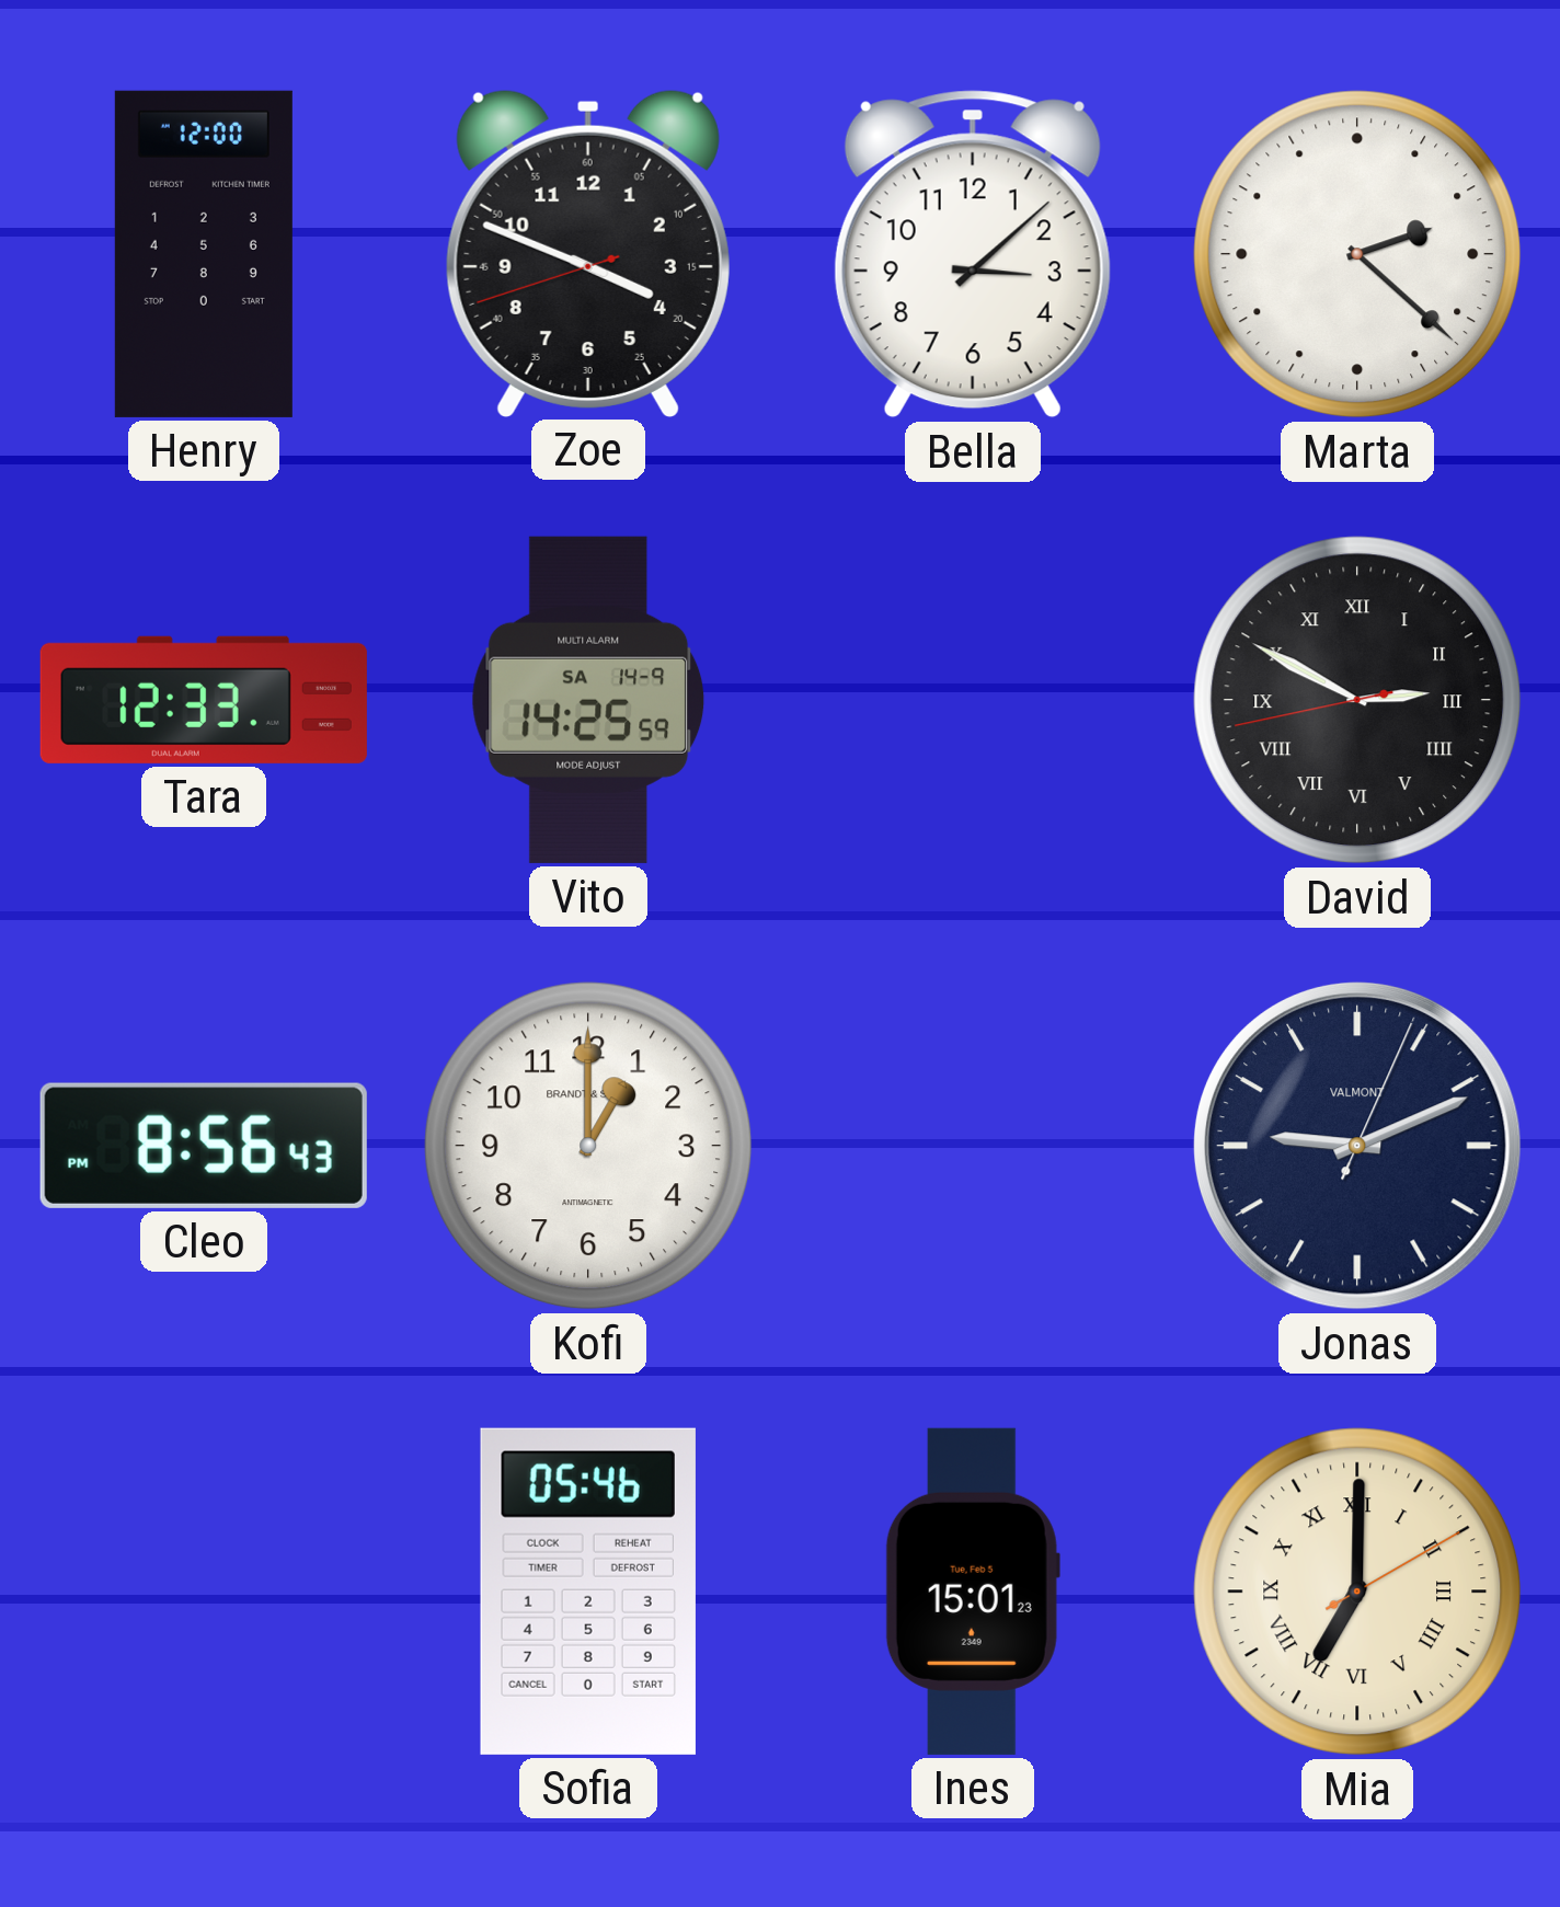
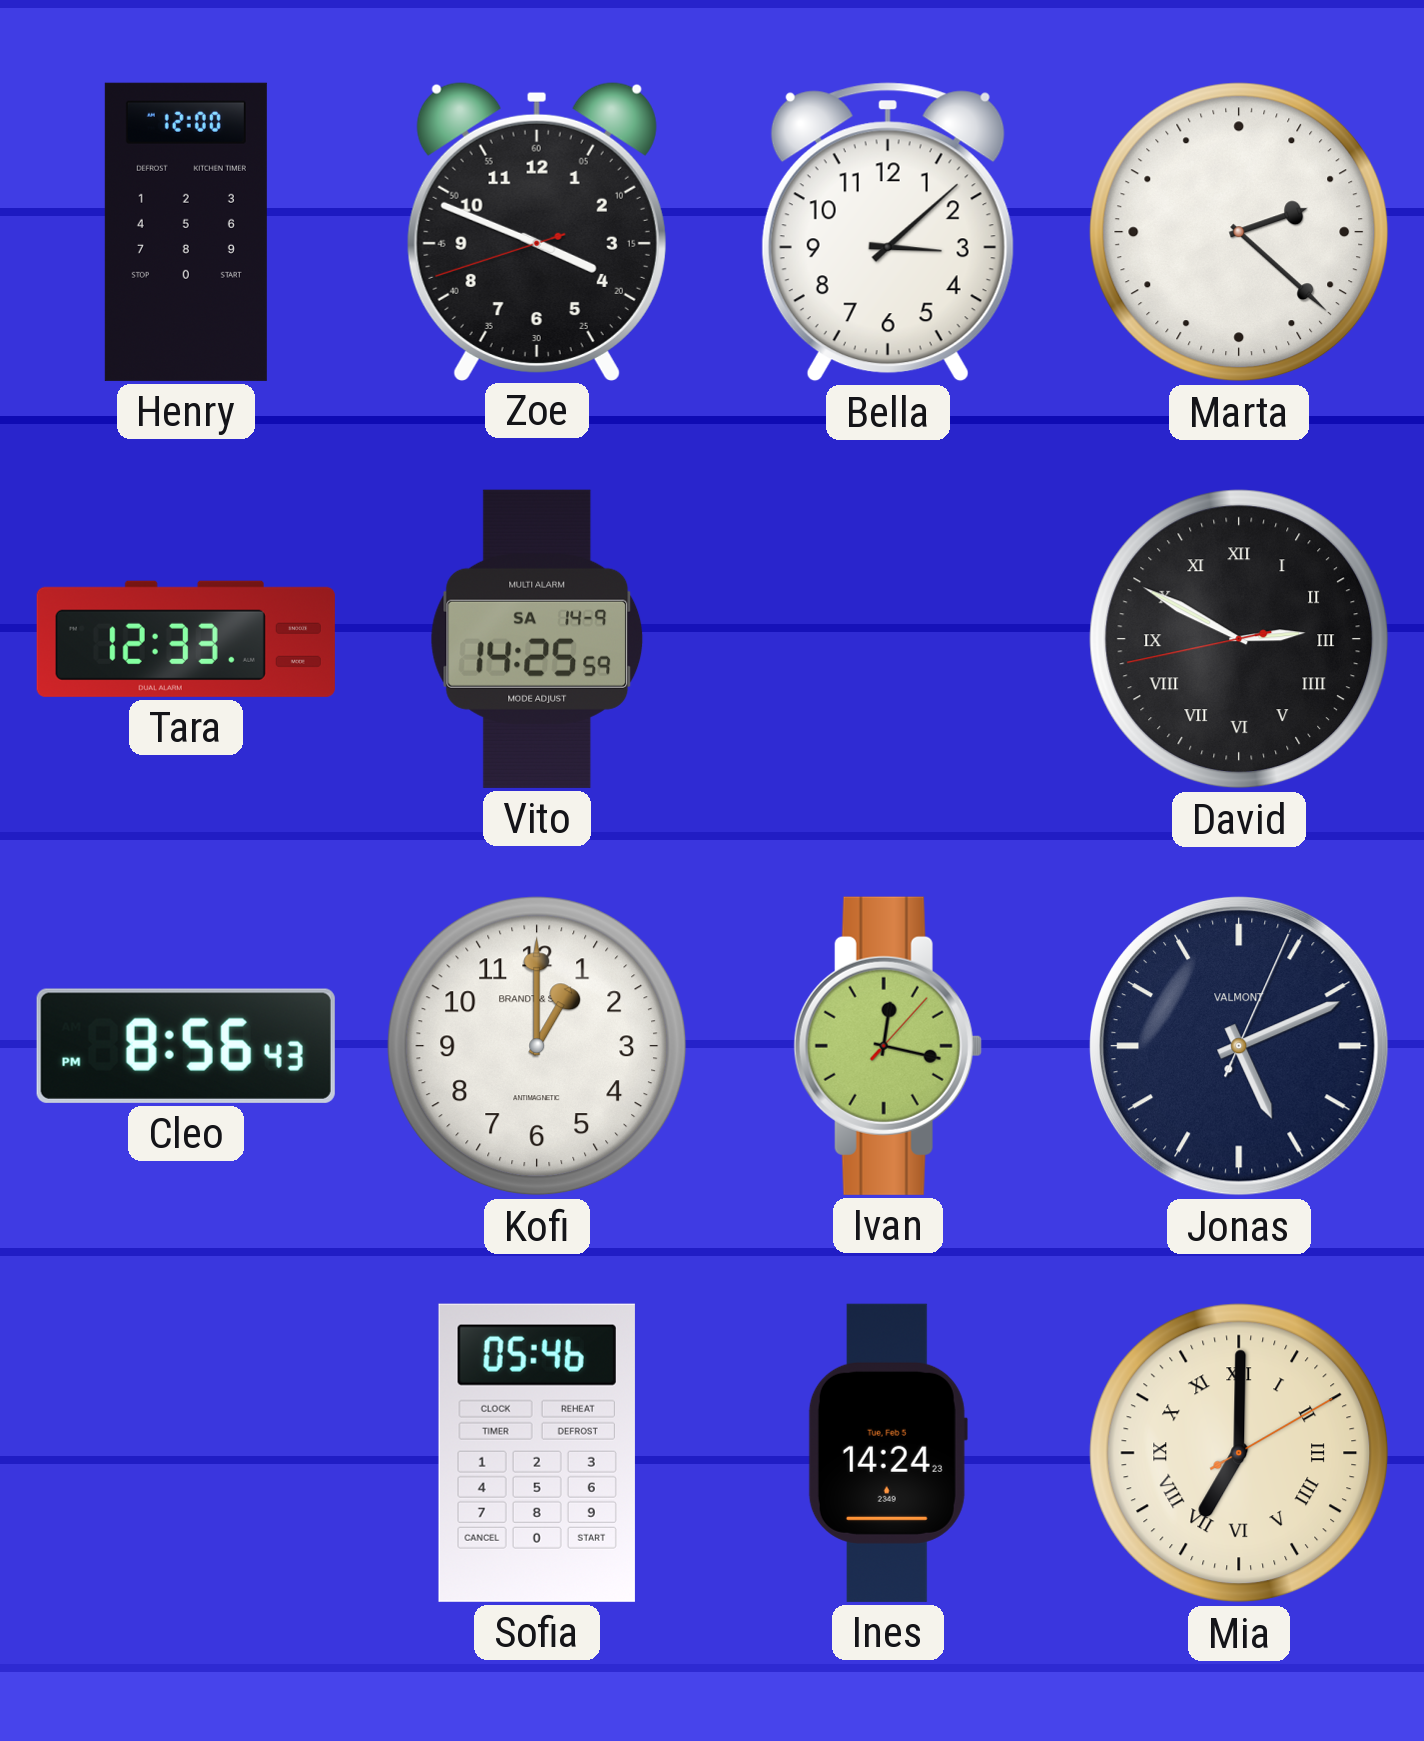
Ivan: none -> 12:17 (888, 1046)
Jonas: 9:11 -> 5:11 (1239, 1046)
Ines: 15:01 -> 14:24 (888, 1453)
